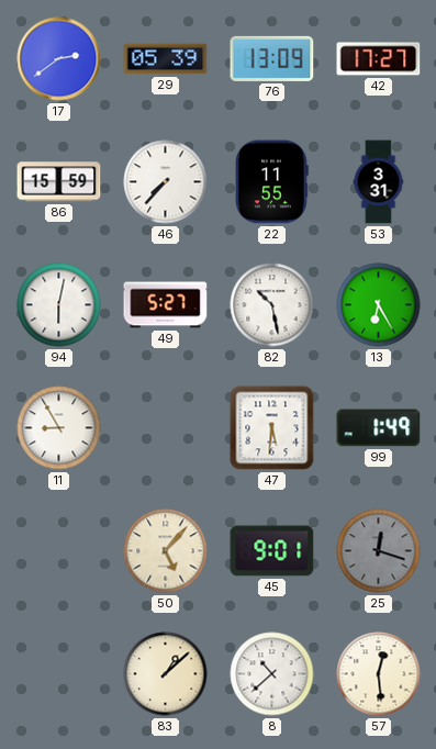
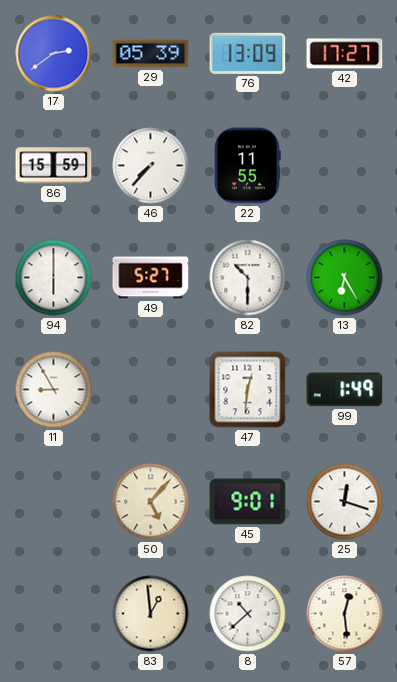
53: 3:31 -> none (379, 182)
94: 6:02 -> 6:00 (54, 278)
82: 10:28 -> 10:30 (248, 278)
47: 5:31 -> 12:31 (248, 390)
25 dial: grey -> white (345, 502)
83: 1:08 -> 12:59 (151, 614)
